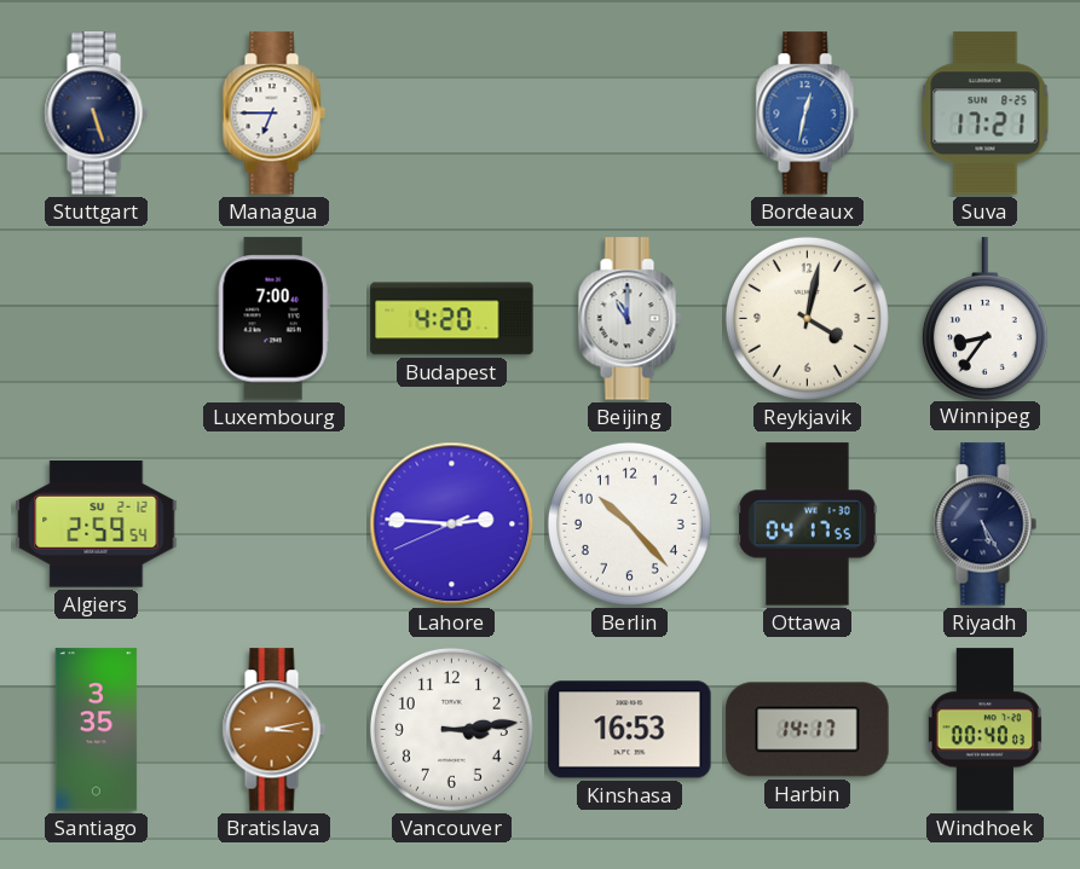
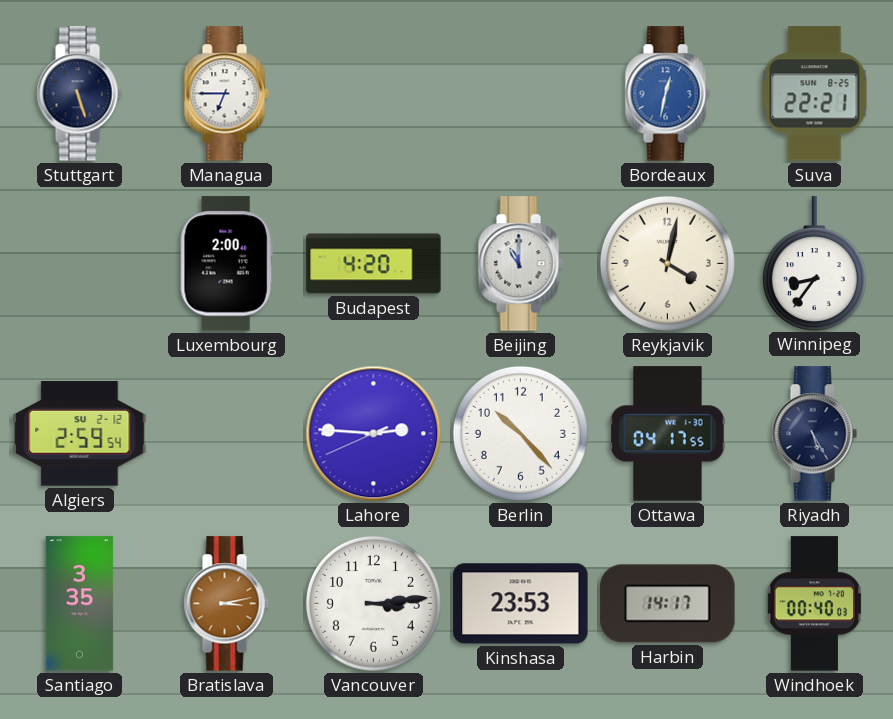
Suva: 17:21 -> 22:21 (815, 94)
Luxembourg: 7:00 -> 2:00 (226, 264)
Kinshasa: 16:53 -> 23:53 (521, 604)
